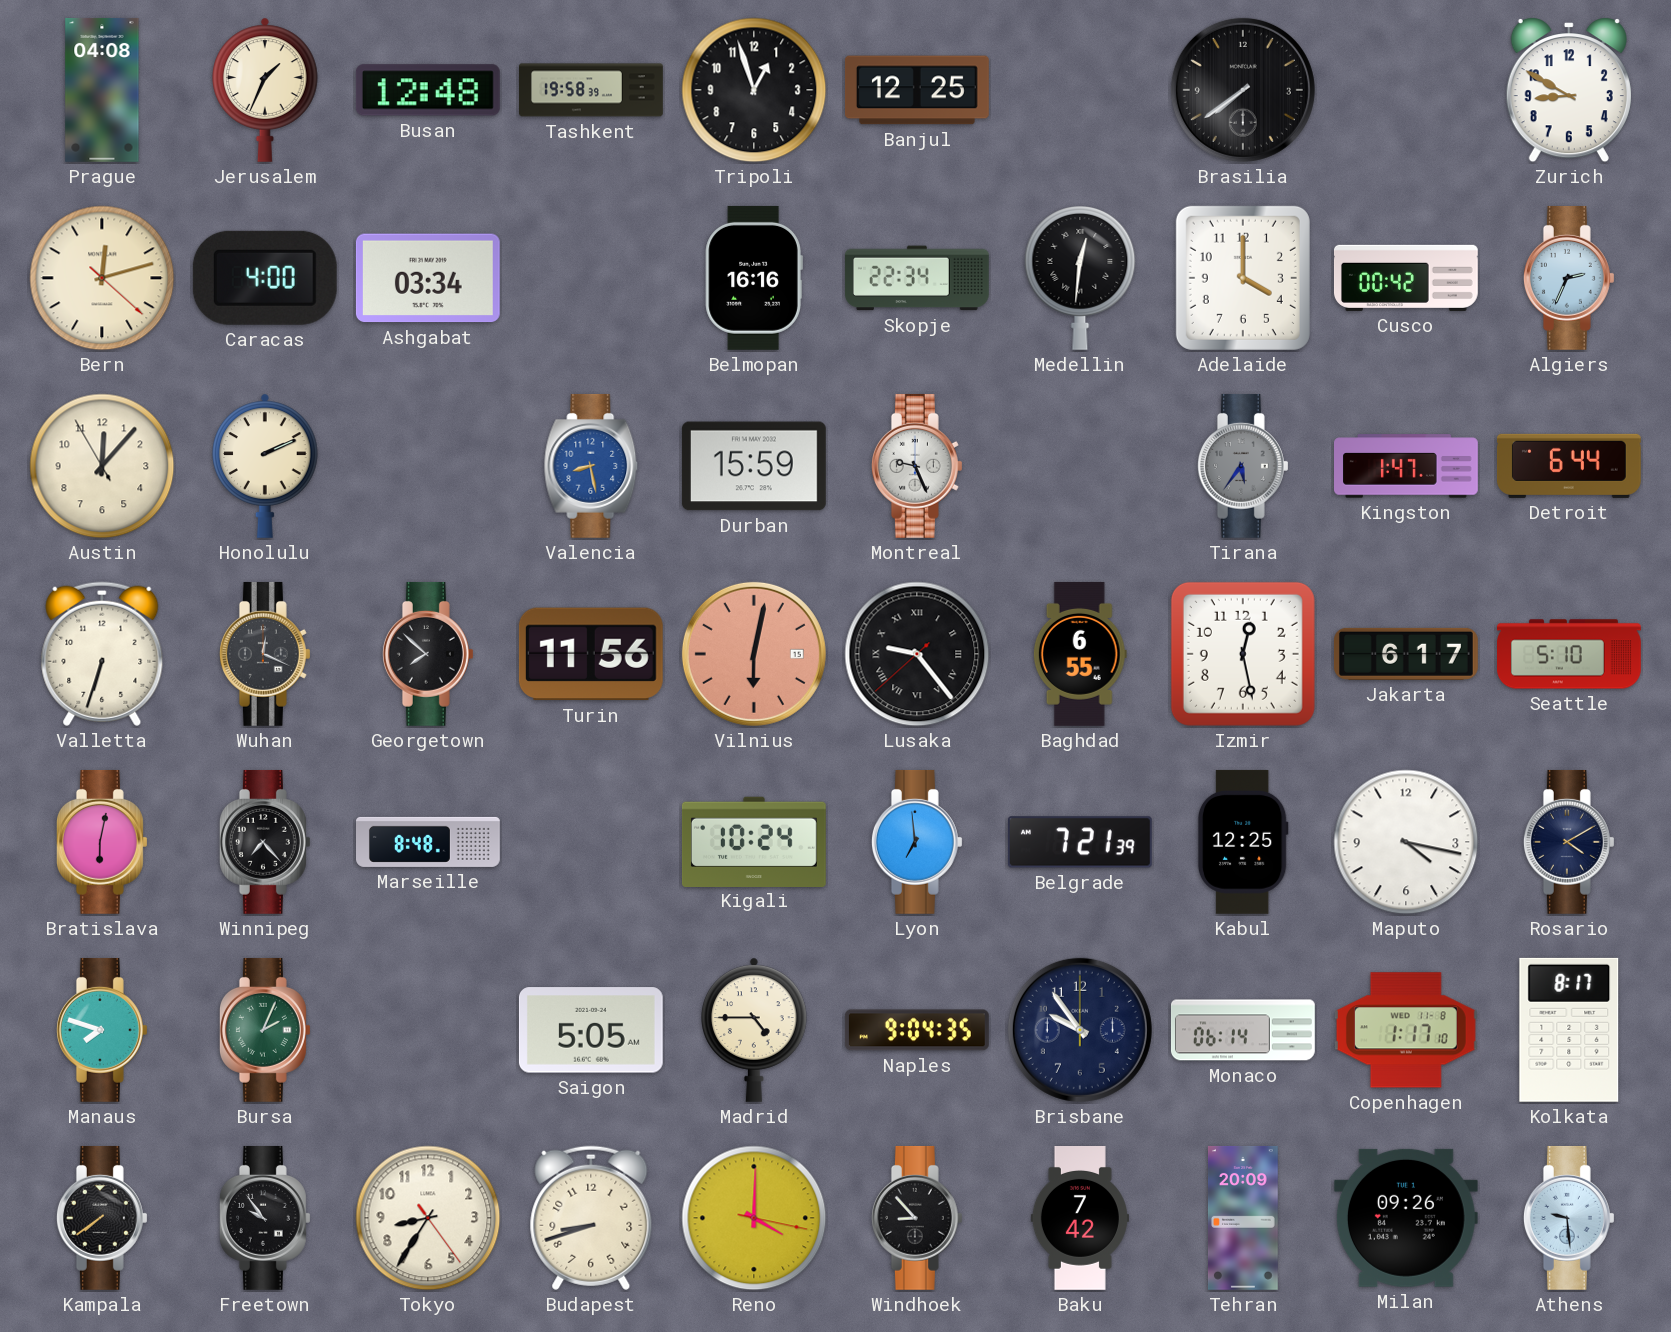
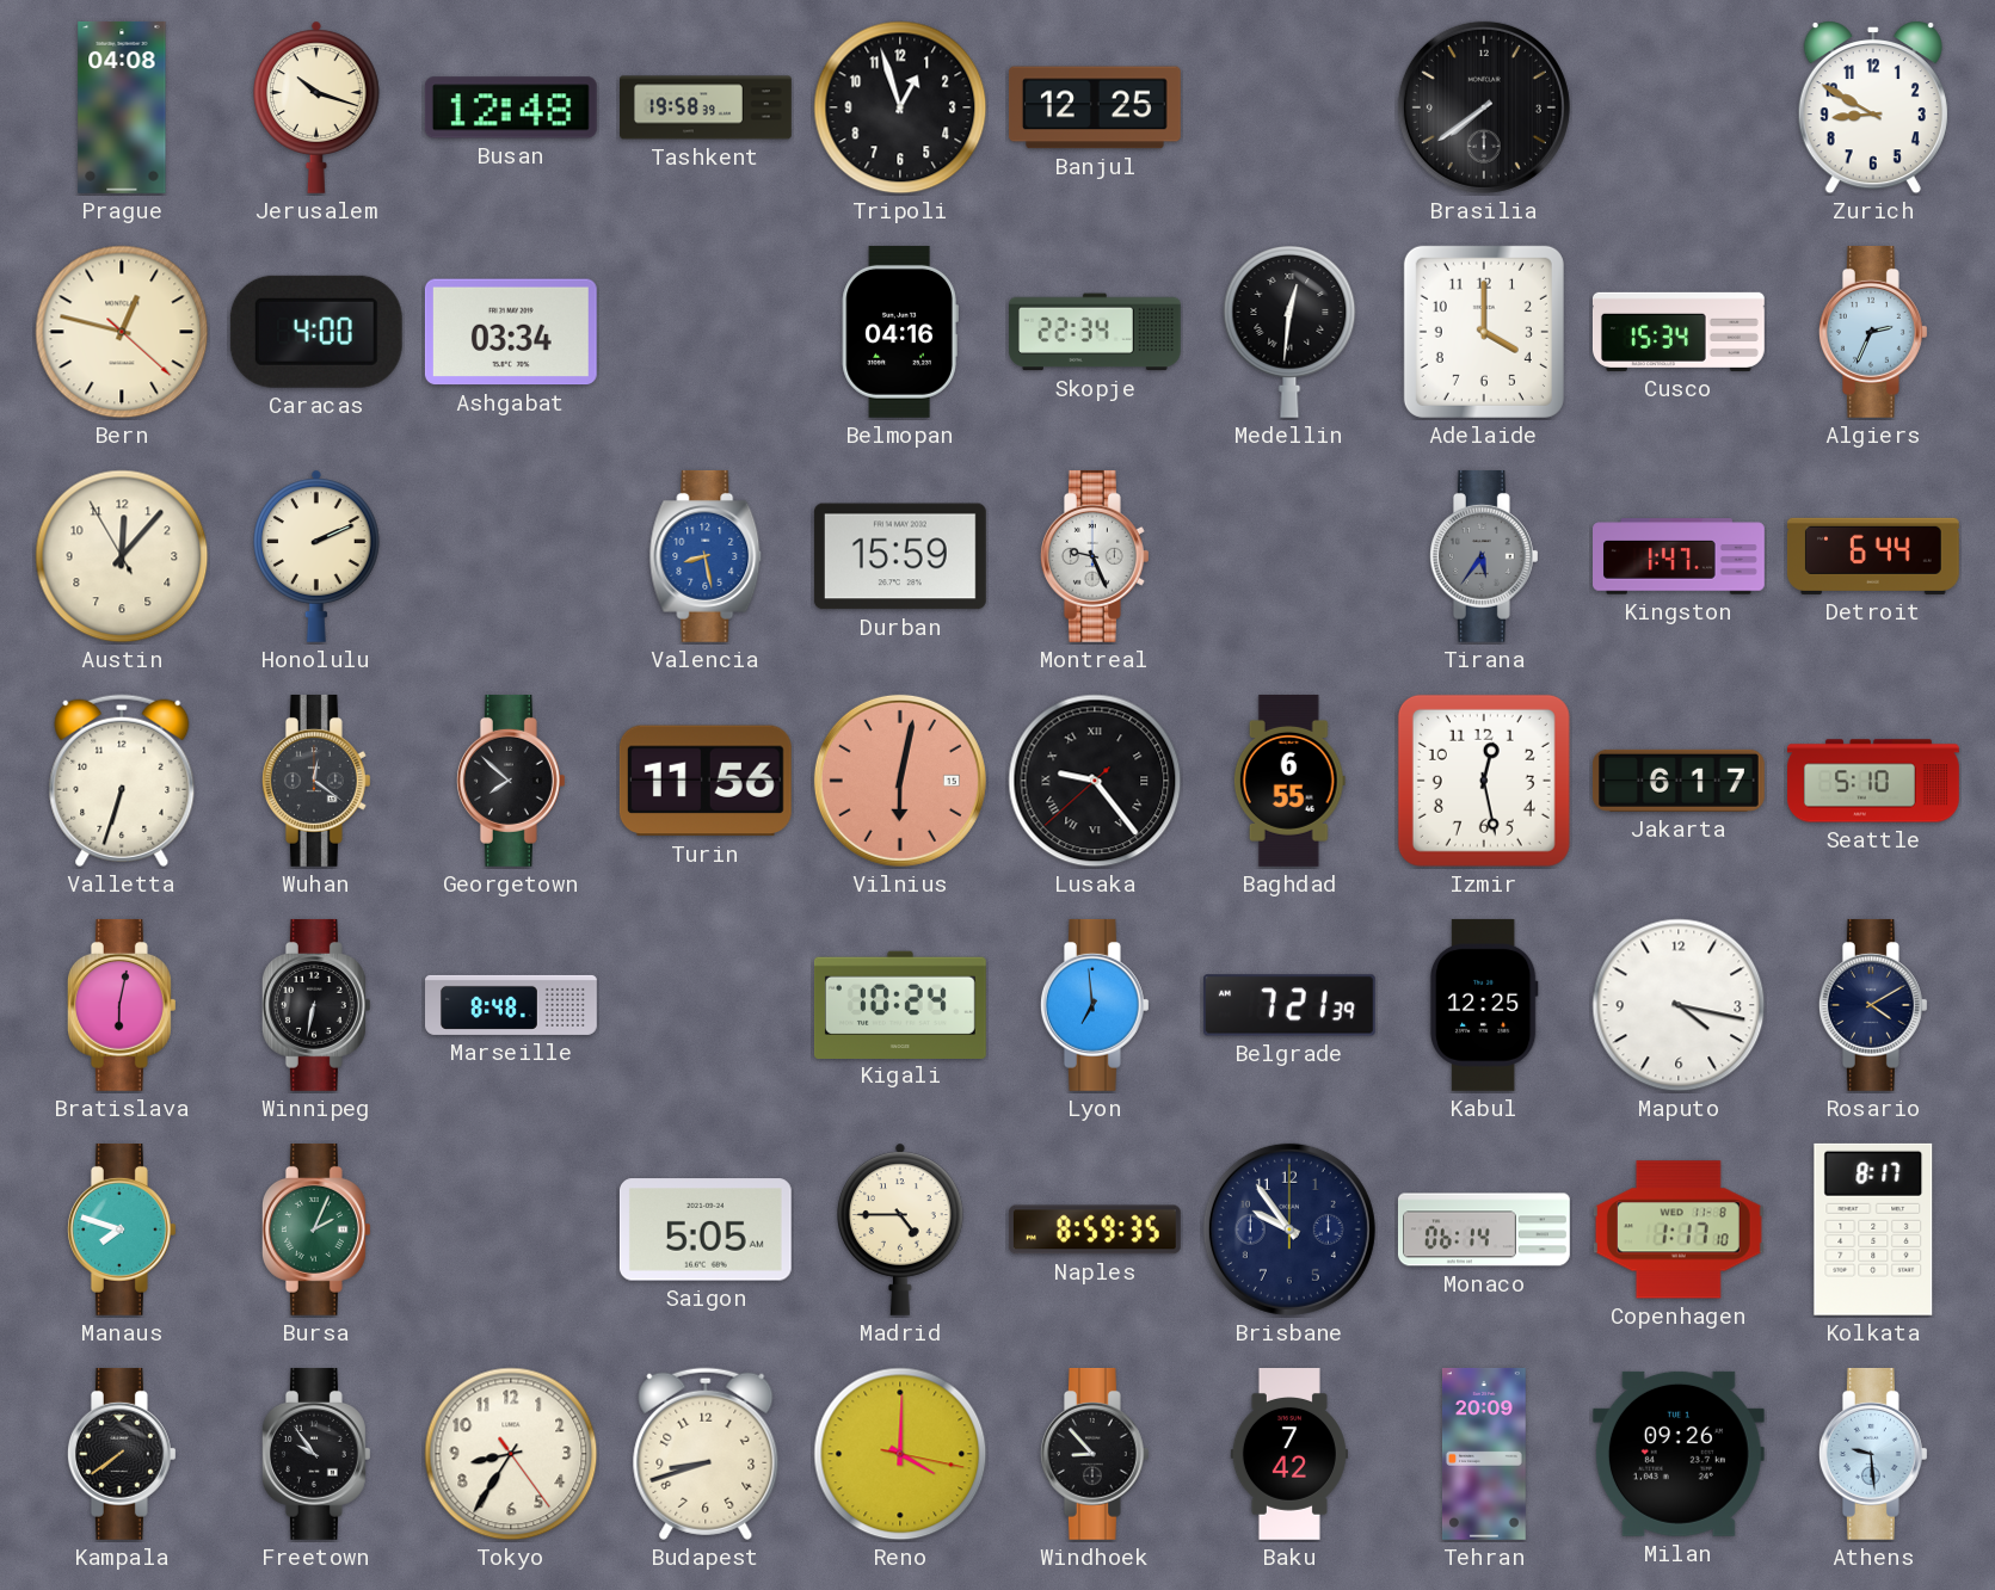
Jerusalem: 1:34 -> 10:18 (316, 107)
Bern: 12:12 -> 12:47 (122, 332)
Belmopan: 16:16 -> 04:16 (900, 332)
Cusco: 00:42 -> 15:34 (1679, 332)
Wuhan: 12:19 -> 12:21 (316, 781)
Winnipeg: 7:23 -> 6:32 (316, 1005)
Naples: 9:04 -> 8:59 (1095, 1230)
